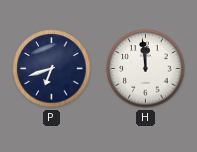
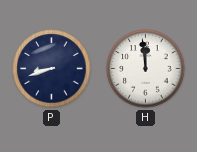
P: 6:42 -> 8:42 (52, 69)
